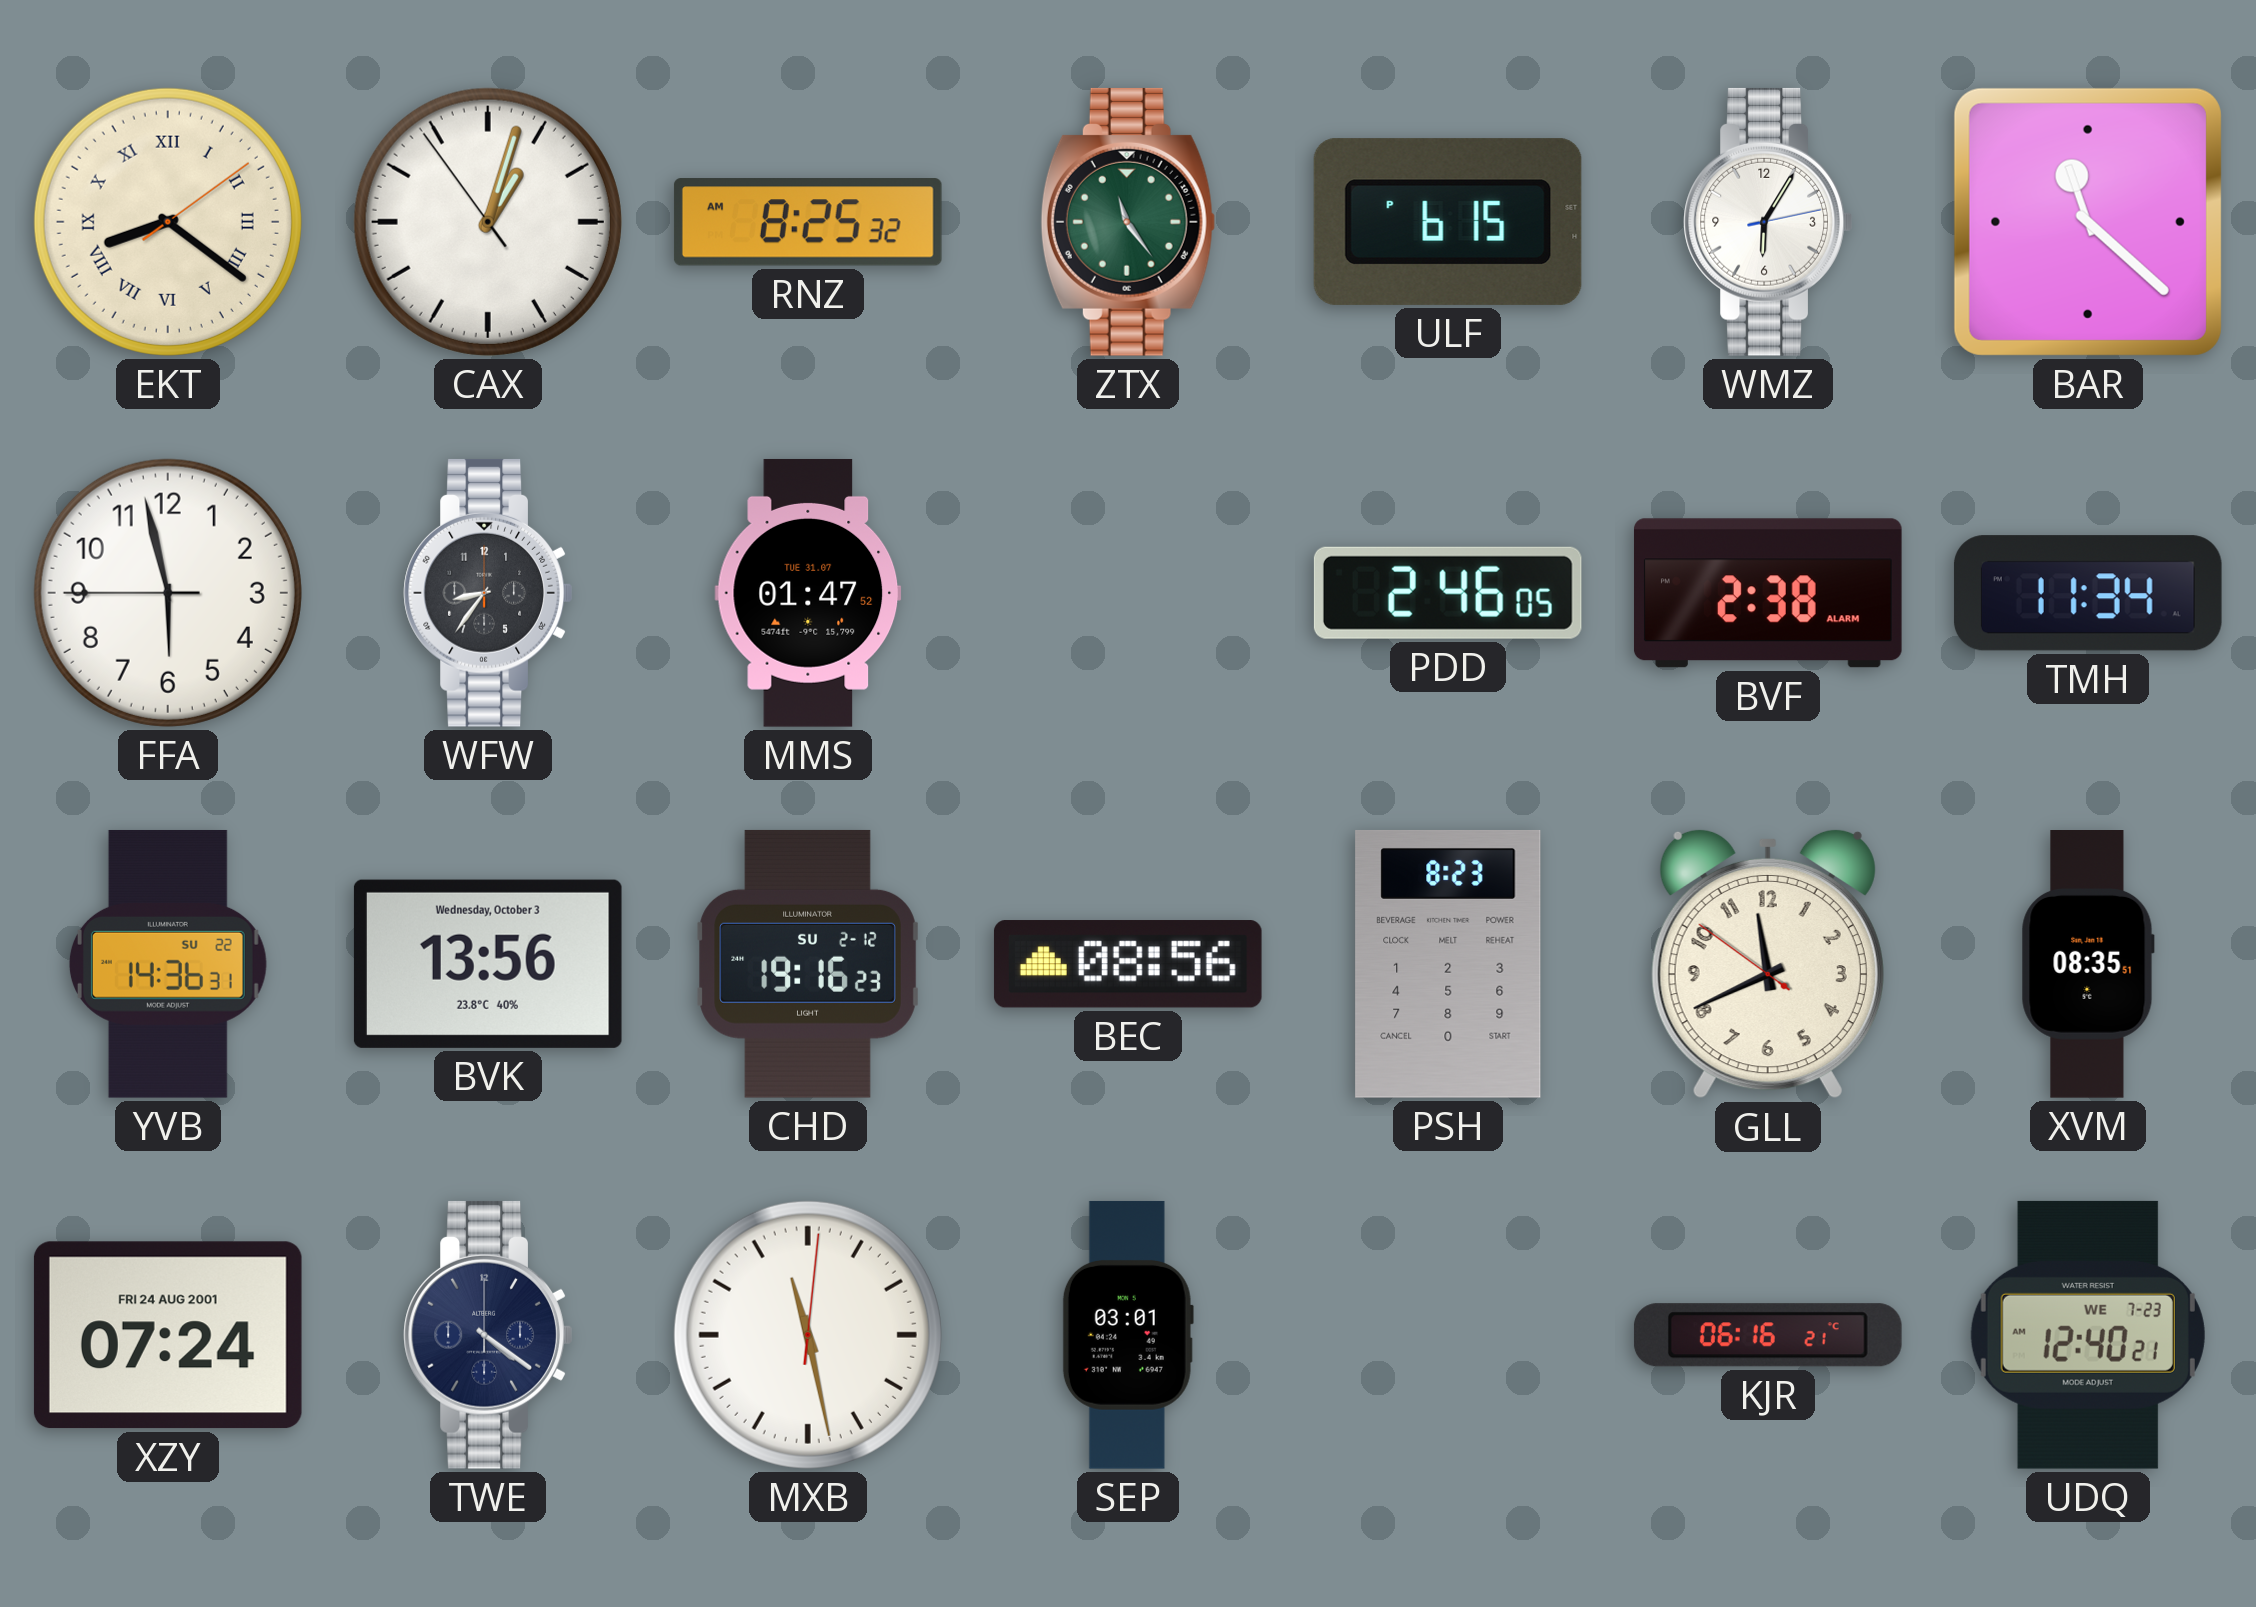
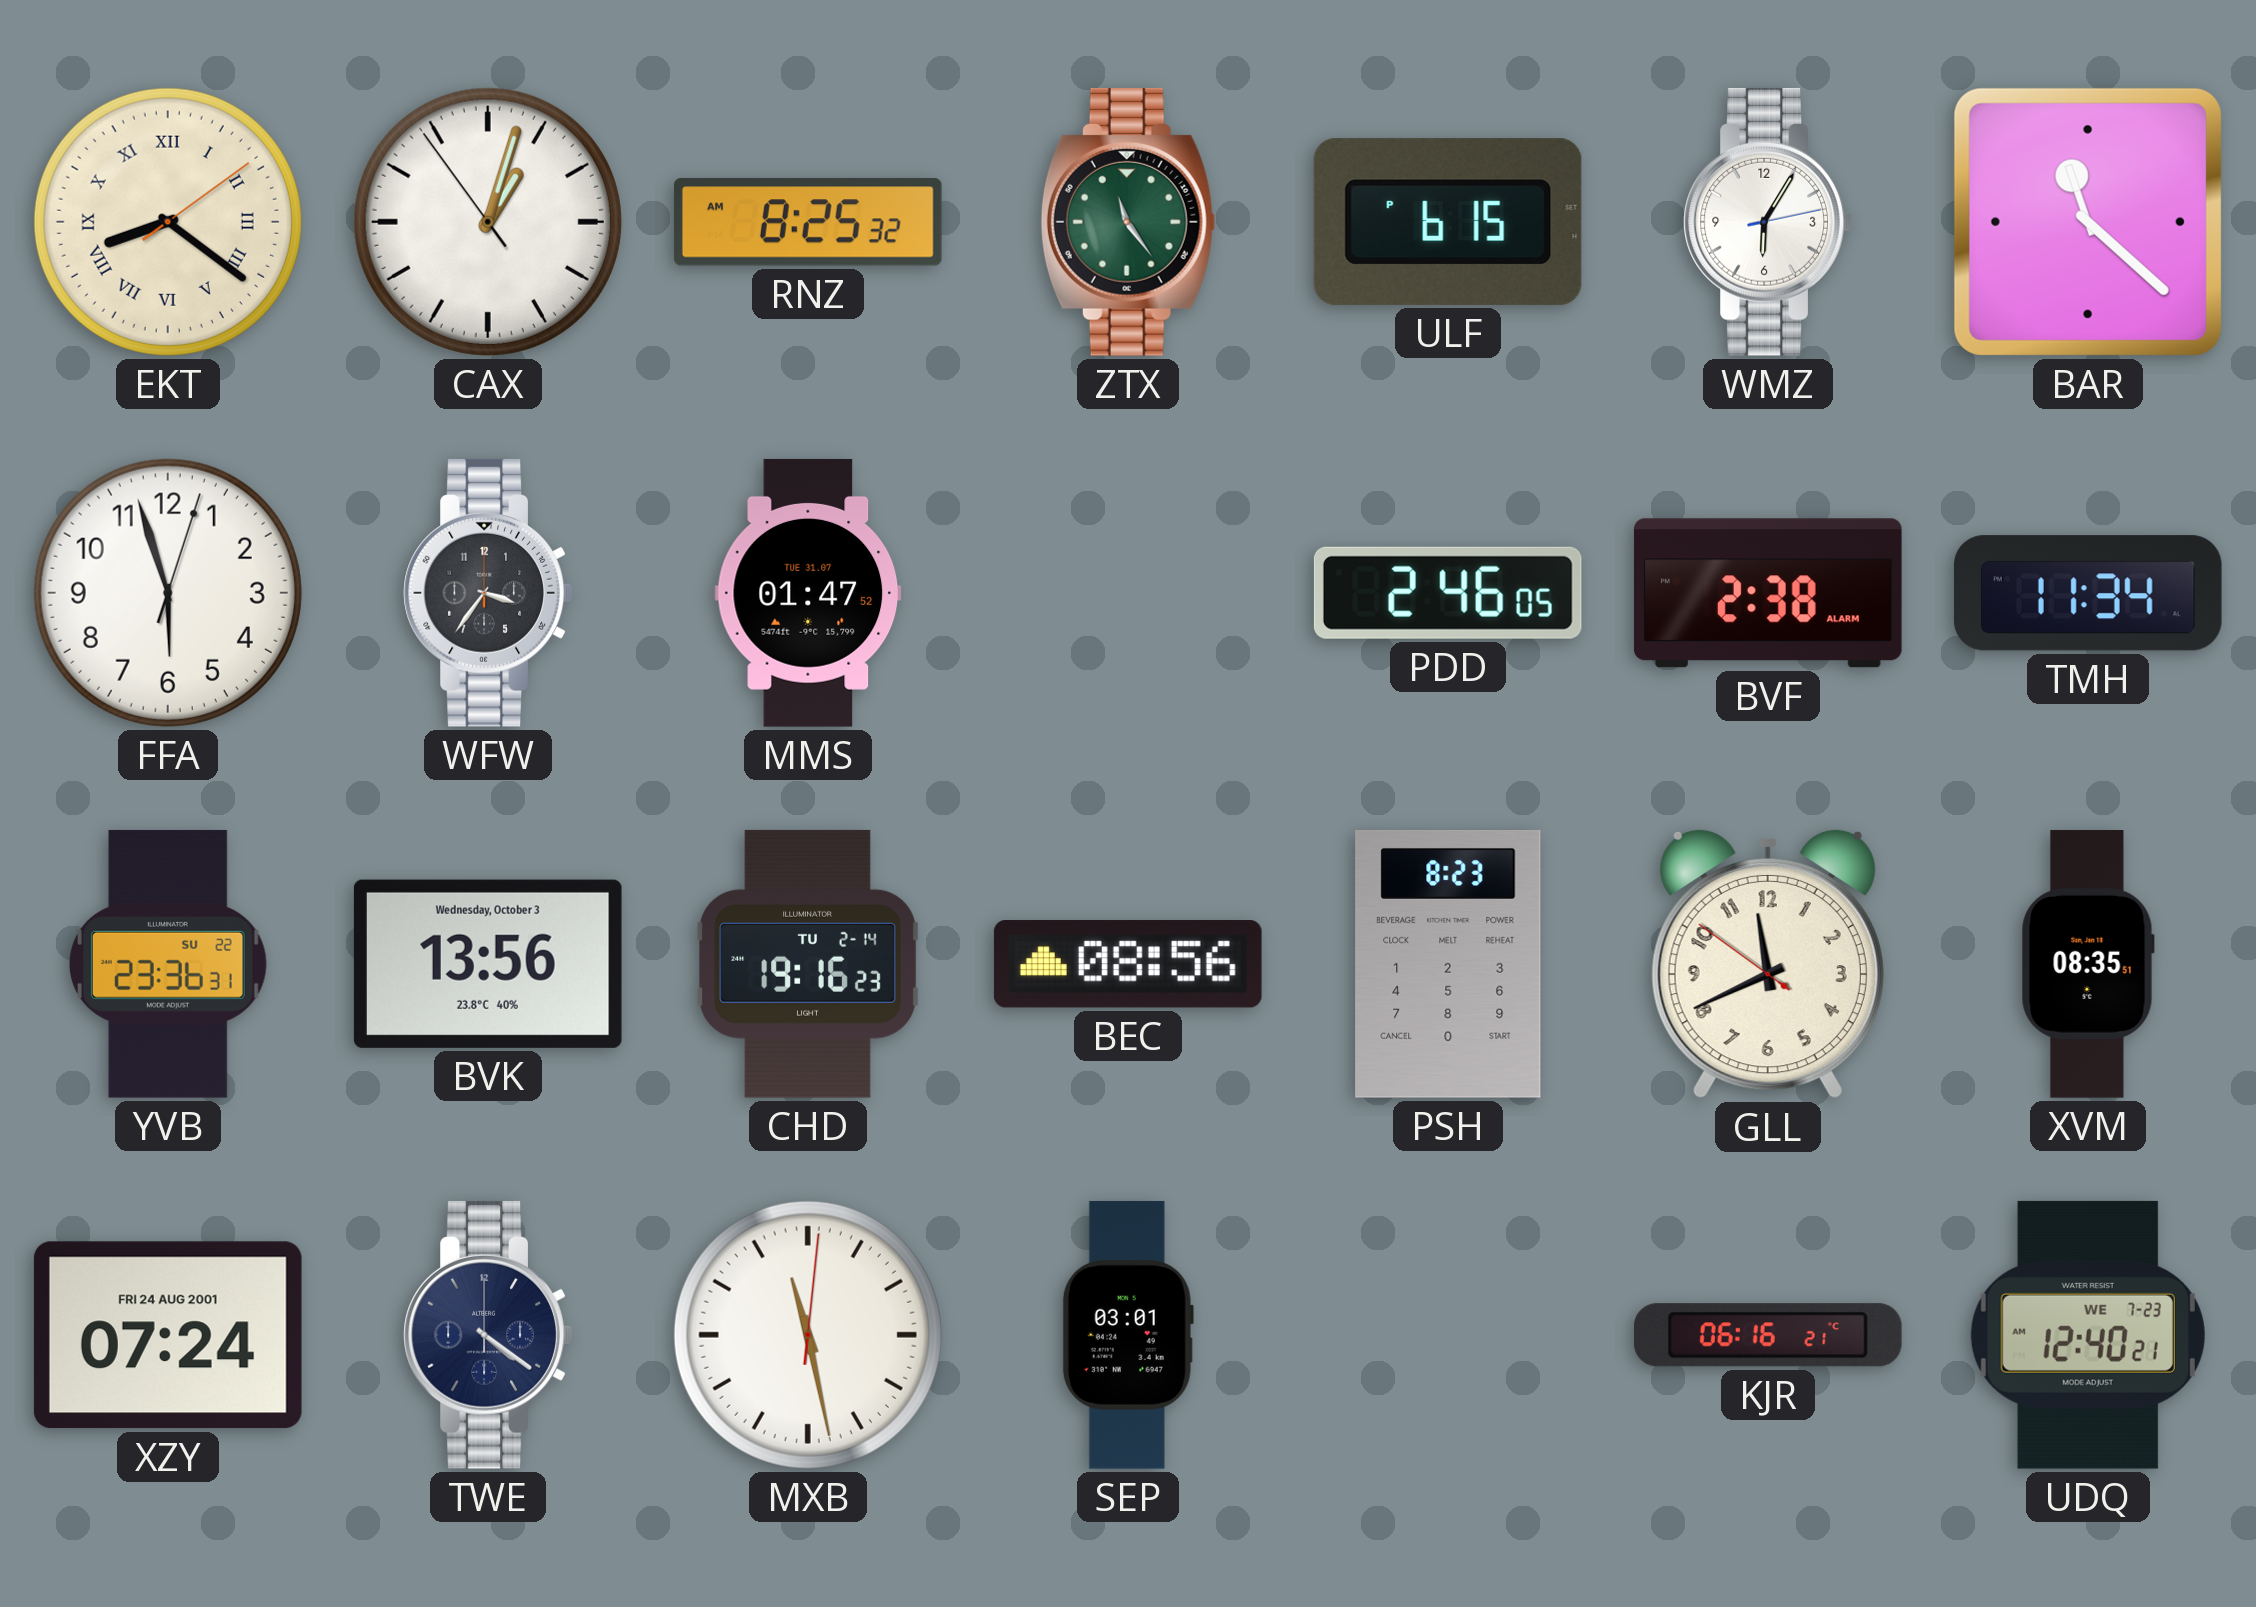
FFA: 5:57:45 -> 5:57:03 (168, 593)
WFW: 8:36 -> 3:36 (488, 593)
YVB: 14:36 -> 23:36 (168, 964)
CHD date: SU 2-12 -> TU 2-14 (808, 964)
